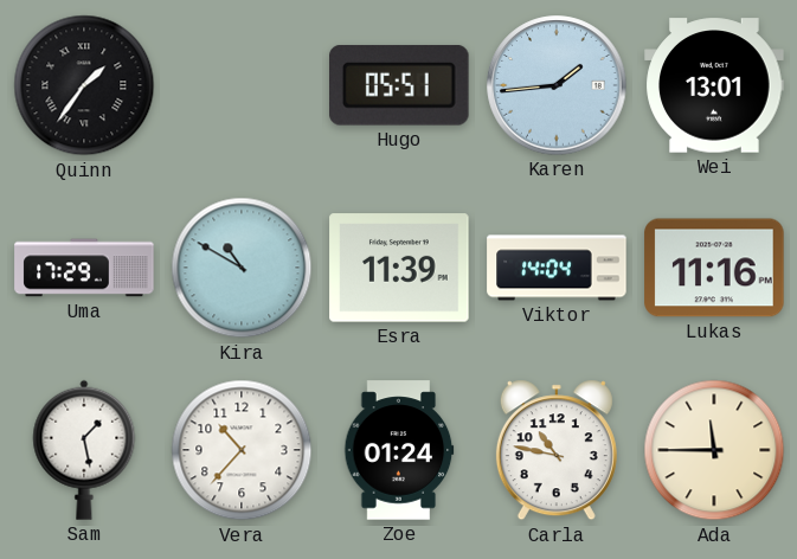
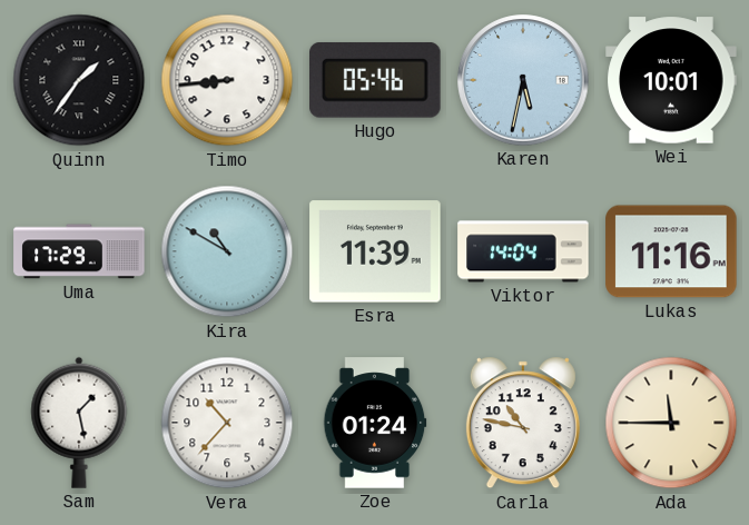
Timo: none -> 8:44 (227, 80)
Hugo: 05:51 -> 05:46 (376, 80)
Karen: 1:44 -> 5:32 (523, 80)
Wei: 13:01 -> 10:01 (671, 80)
